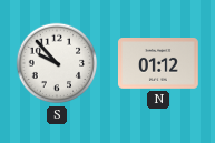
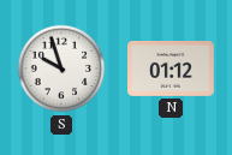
S: 9:53 -> 9:57 (61, 68)
